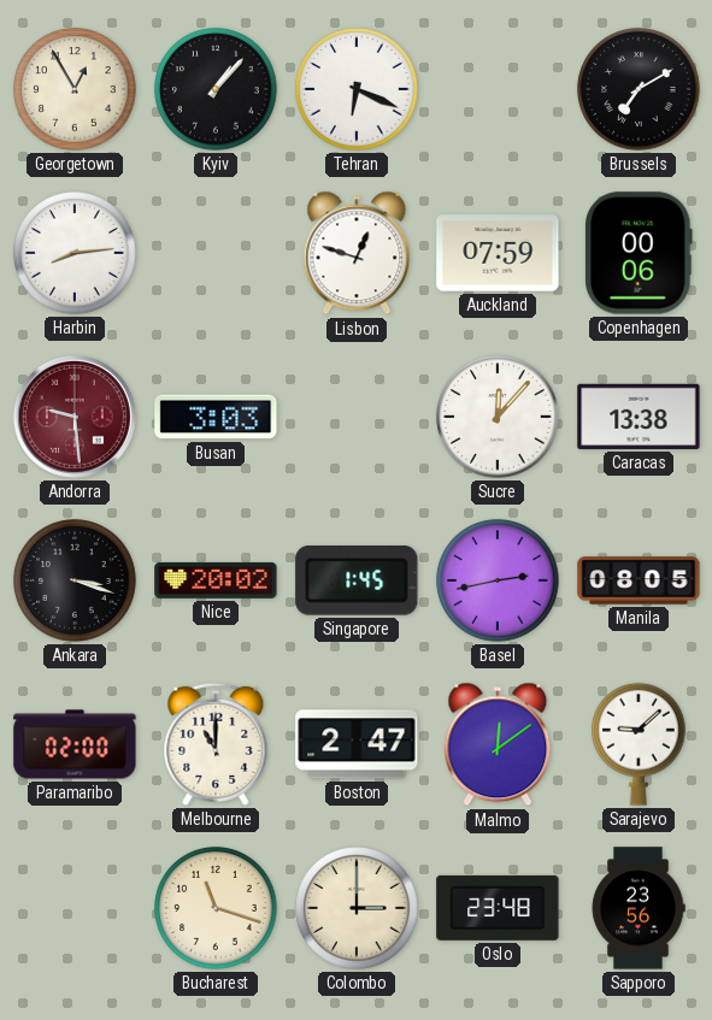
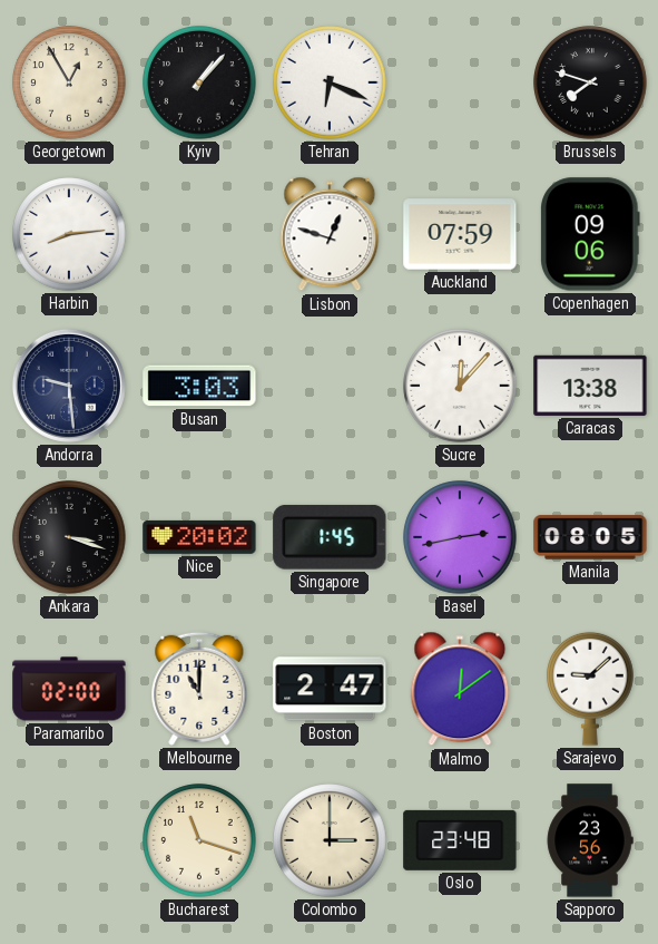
Brussels: 7:10 -> 7:48 (590, 82)
Copenhagen: 00:06 -> 09:06 (591, 234)
Andorra dial: burgundy -> navy (69, 386)
